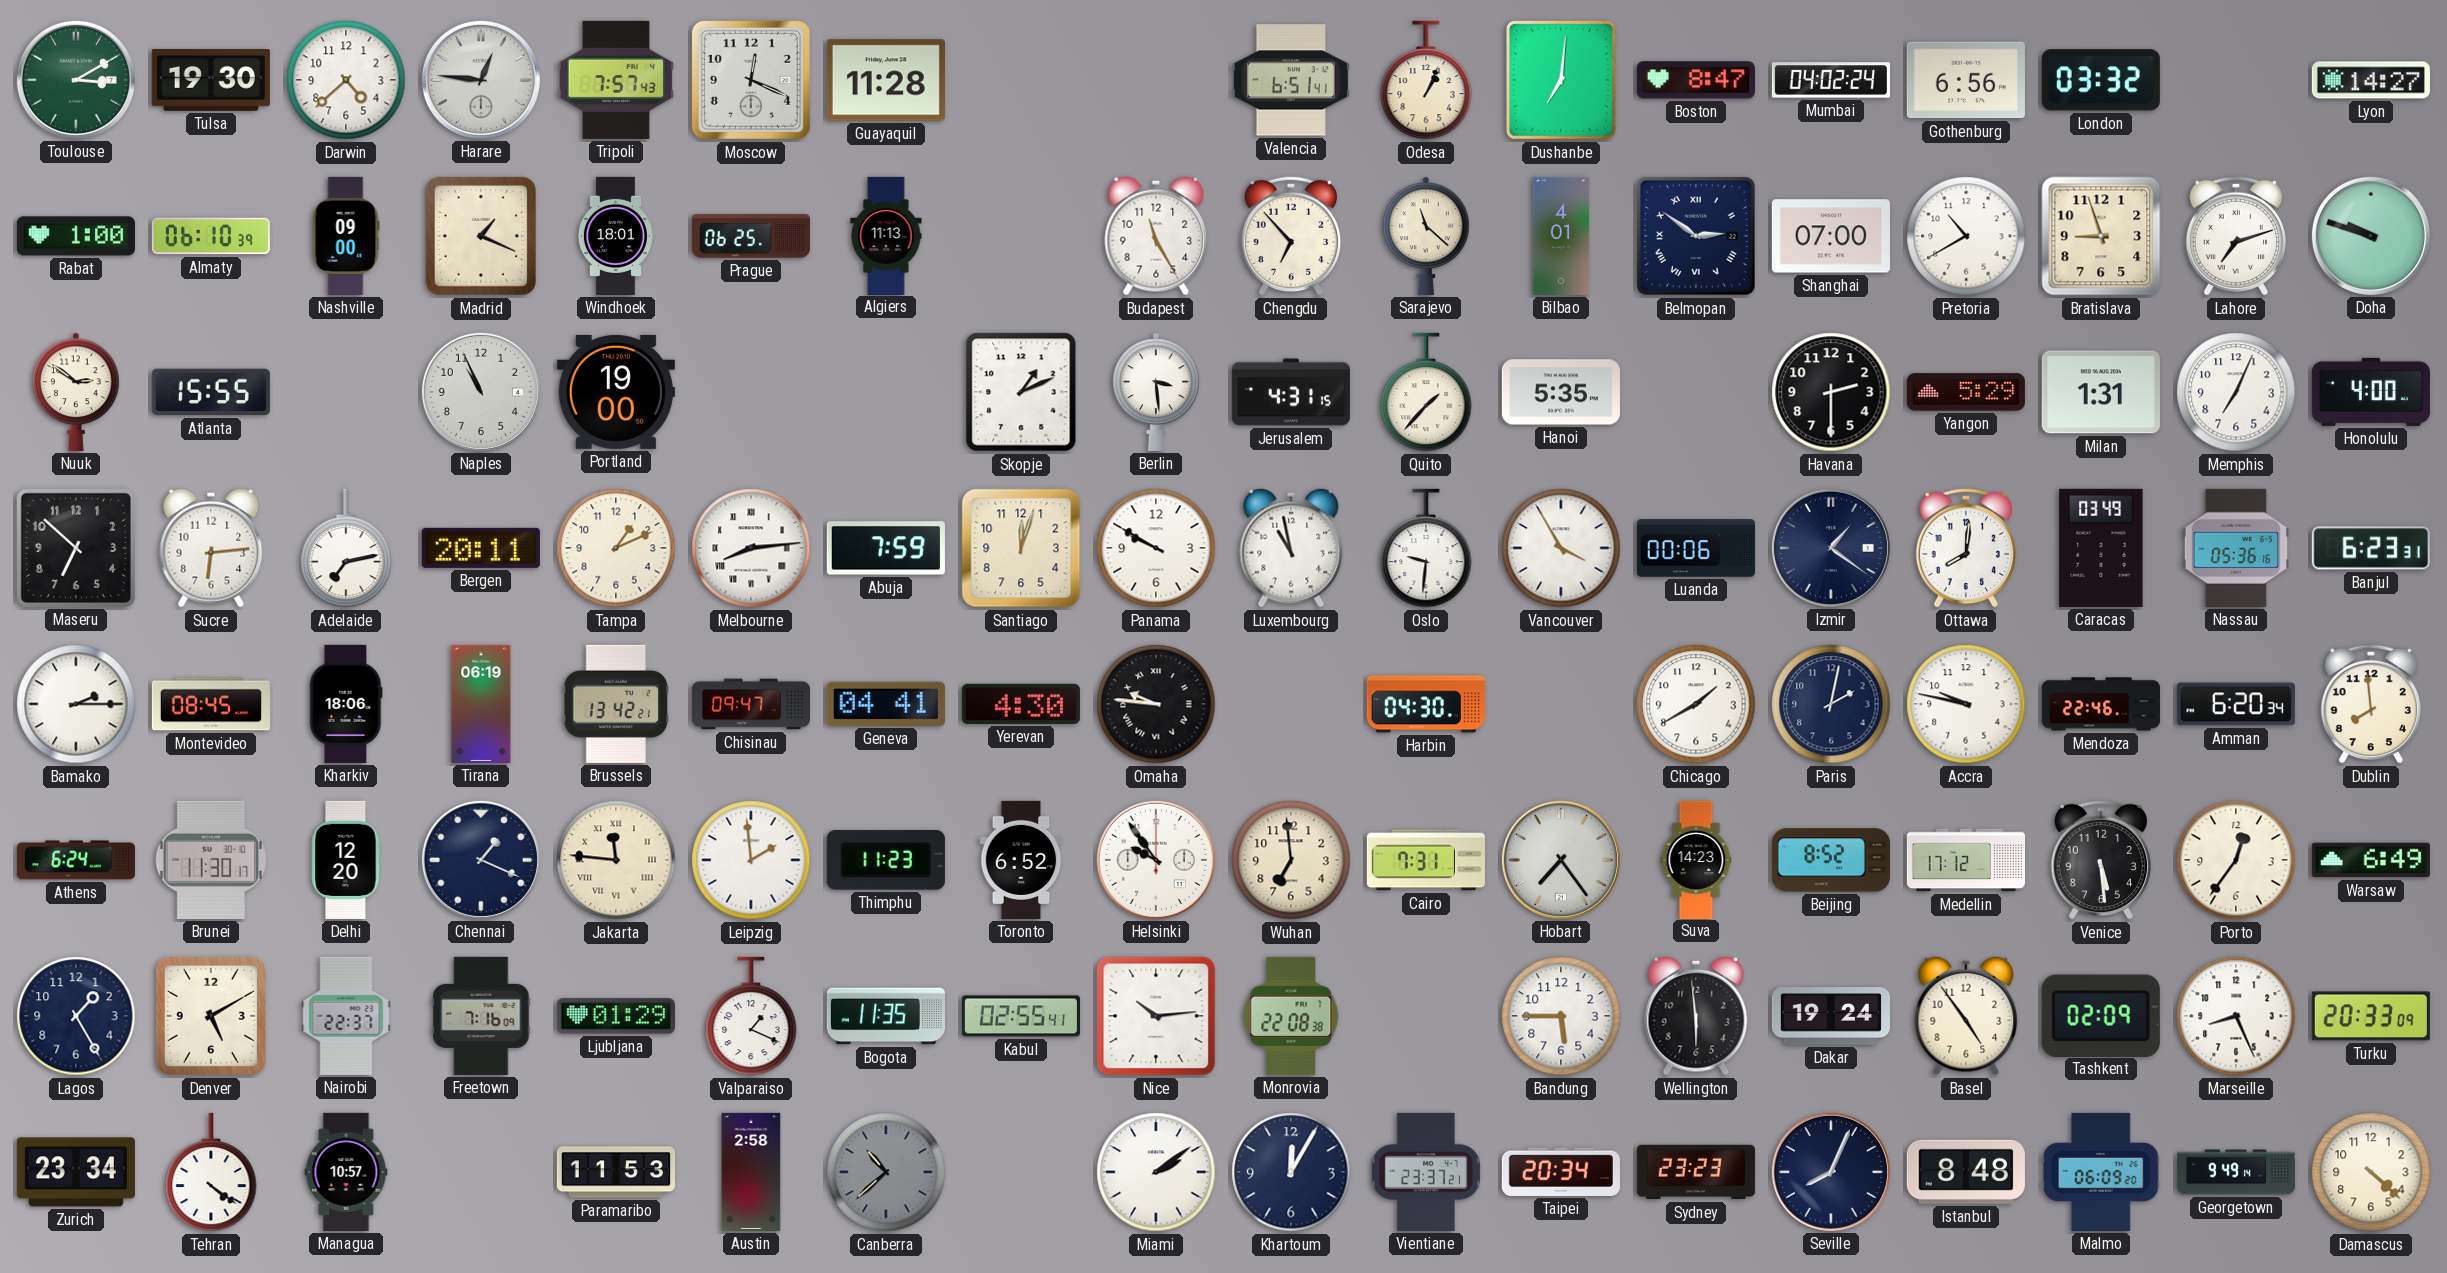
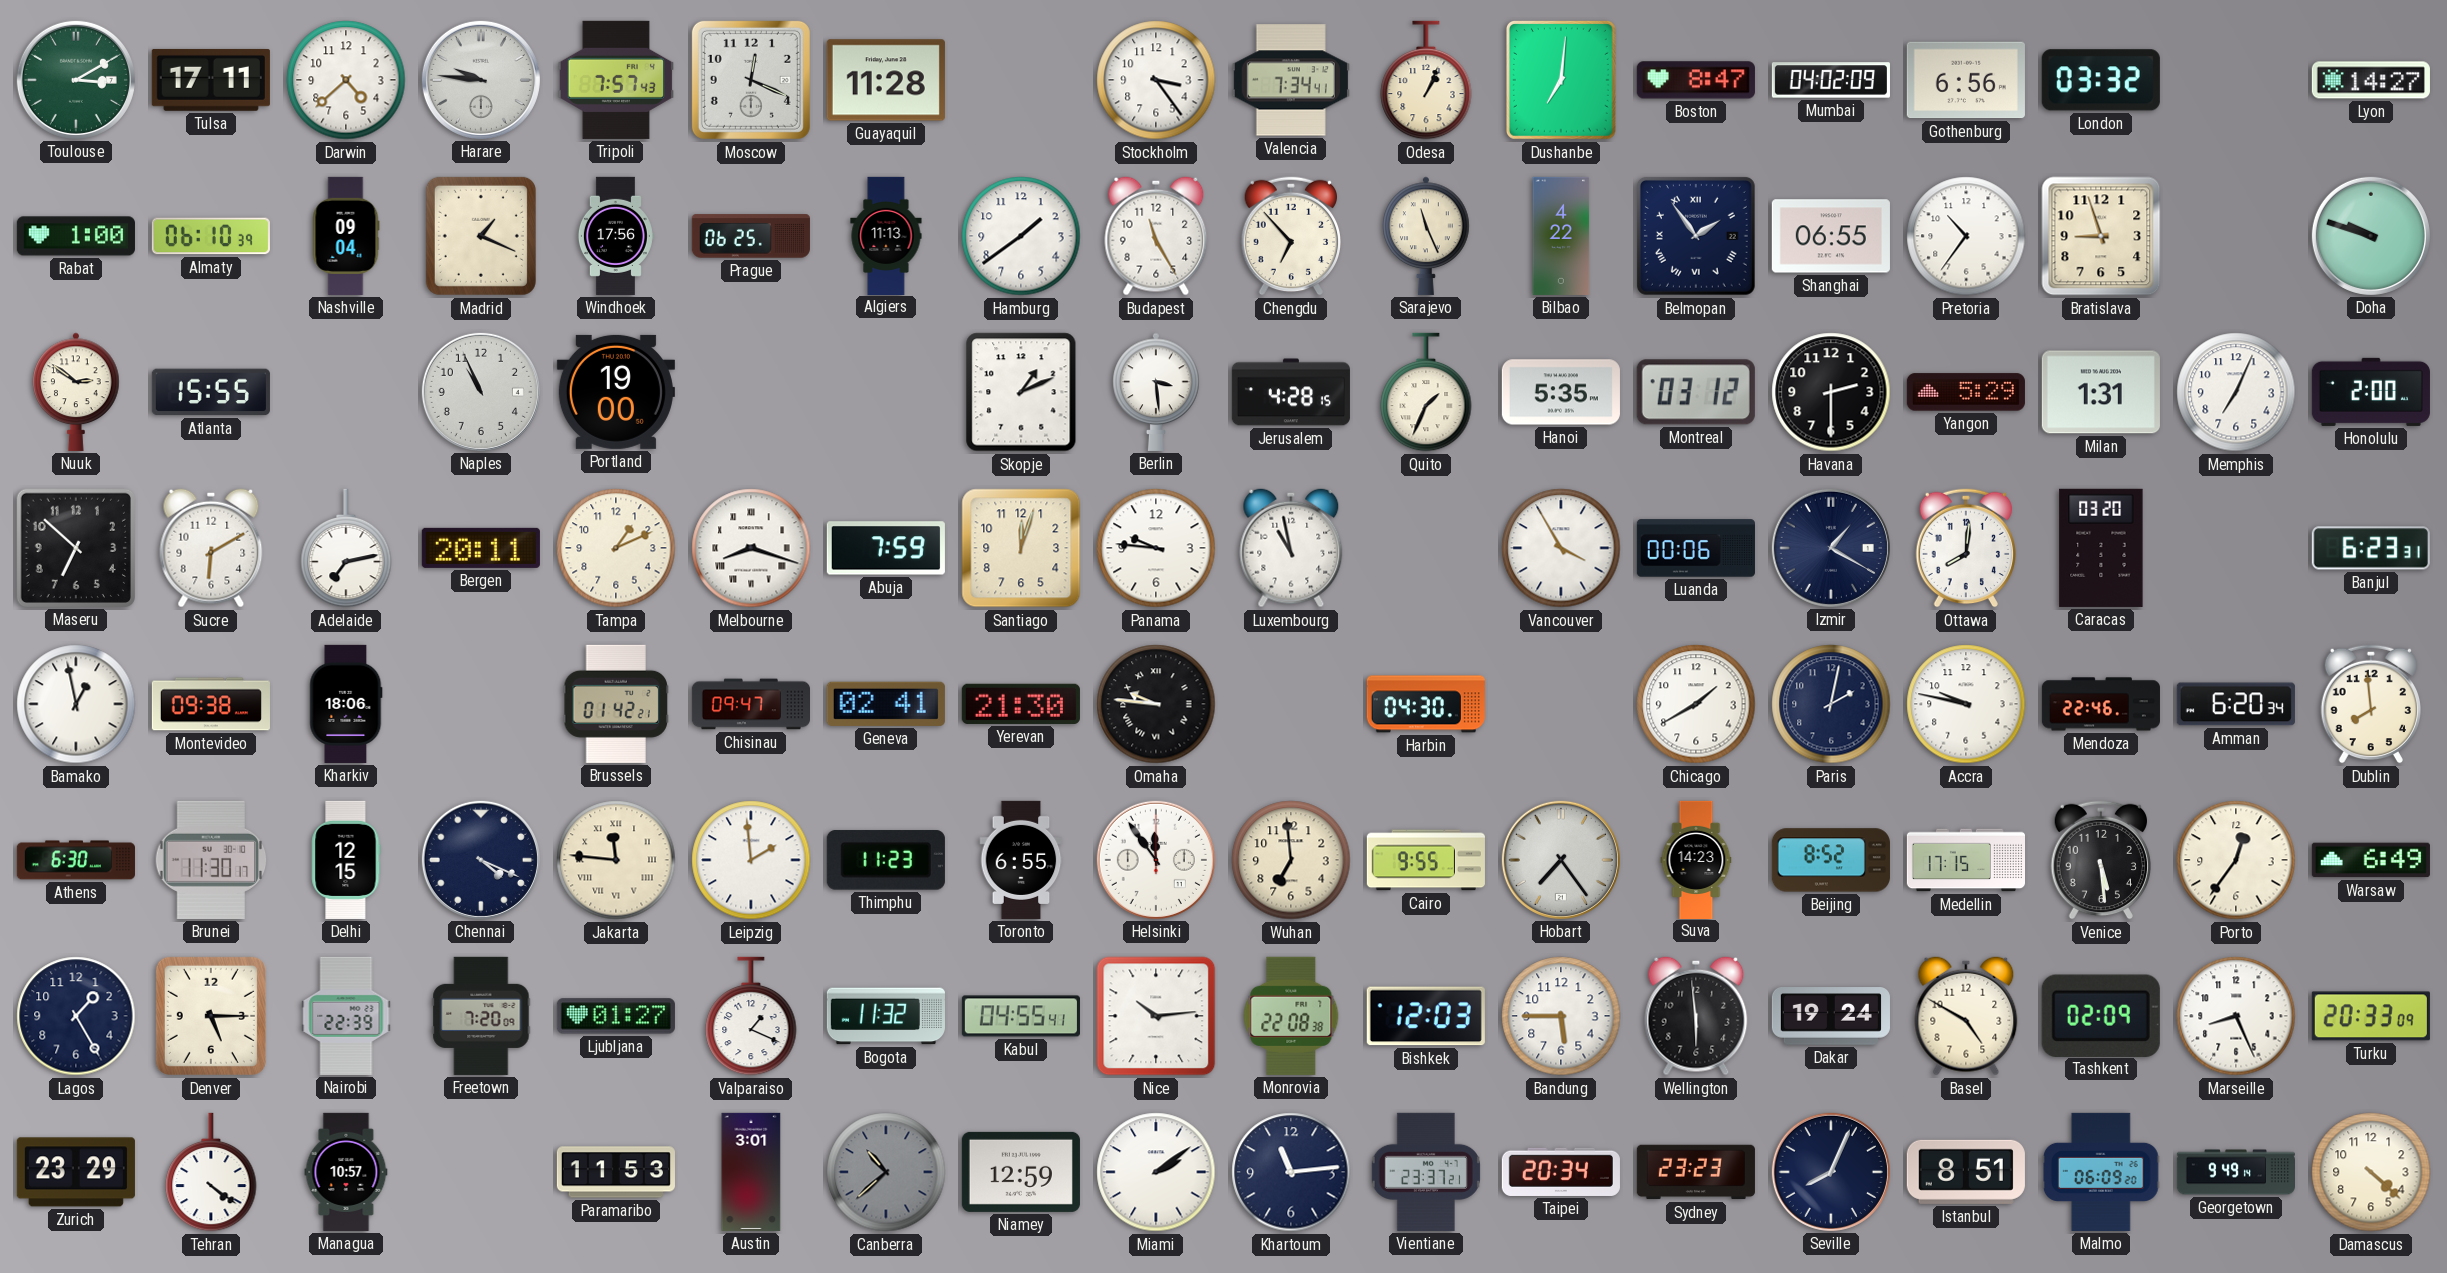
Tulsa: 19:30 -> 17:11 (211, 80)
Harare: 12:46 -> 9:46 (481, 80)
Stockholm: none -> 3:24 (1156, 80)
Valencia: 6:51 -> 7:34 (1291, 80)
Mumbai: 04:02:24 -> 04:02:09 (1831, 80)
Nashville: 09:00 -> 09:04 (346, 236)
Windhoek: 18:01 -> 17:56 (615, 236)
Hamburg: none -> 1:39 (1021, 236)
Sarajevo: 11:22 -> 11:26 (1426, 236)
Bilbao: 4:01 -> 4:22 (1561, 236)
Belmopan: 2:51 -> 1:54 (1696, 236)
Shanghai: 07:00 -> 06:55 (1831, 236)
Pretoria: 10:40 -> 10:36 (1966, 236)
Lahore: 7:12 -> none (2235, 236)
Jerusalem: 4:31 -> 4:28 (1291, 392)
Quito: 1:37 -> 1:34 (1426, 392)
Montreal: none -> 03:12 (1696, 392)
Honolulu: 4:00 -> 2:00 (2371, 392)
Sucre: 6:14 -> 6:10 (211, 548)
Melbourne: 8:14 -> 8:18 (751, 548)
Panama: 9:50 -> 9:46 (1156, 548)
Oslo: 9:31 -> none (1426, 548)
Izmir: 1:21 -> 1:20 (1831, 548)
Caracas: 03:49 -> 03:20 (2101, 548)
Nassau: 05:36 -> none (2235, 548)
Bamako: 2:15 -> 12:58 (76, 704)
Montevideo: 08:45 -> 09:38 (211, 704)
Tirana: 06:19 -> none (481, 704)
Brussels: 13:42 -> 01:42 (615, 704)
Geneva: 04:41 -> 02:41 (886, 704)
Yerevan: 4:30 -> 21:30 (1021, 704)
Athens: 6:24 -> 6:30 (76, 860)
Delhi: 12:20 -> 12:15 (346, 860)
Chennai: 1:19 -> 4:19 (481, 860)
Toronto: 6:52 -> 6:55 (1021, 860)
Helsinki: 9:54 -> 11:54 (1156, 860)
Cairo: 7:31 -> 9:55 (1426, 860)
Medellin: 17:12 -> 17:15 (1965, 860)
Denver: 5:10 -> 5:15 (211, 1016)
Nairobi: 22:37 -> 22:39 (346, 1016)
Freetown: 7:16 -> 7:20 (481, 1016)
Ljubljana: 01:29 -> 01:27 (616, 1016)
Bogota: 11:35 -> 11:32 (886, 1016)
Kabul: 02:55 -> 04:55 (1021, 1016)
Bishkek: none -> 12:03 (1426, 1016)
Basel: 4:54 -> 4:50 (1966, 1016)
Zurich: 23:34 -> 23:29 (76, 1172)
Austin: 2:58 -> 3:01 (751, 1172)
Niamey: none -> 12:59 (1021, 1172)
Khartoum: 12:05 -> 11:14 (1291, 1172)
Istanbul: 8:48 -> 8:51 (1966, 1172)
